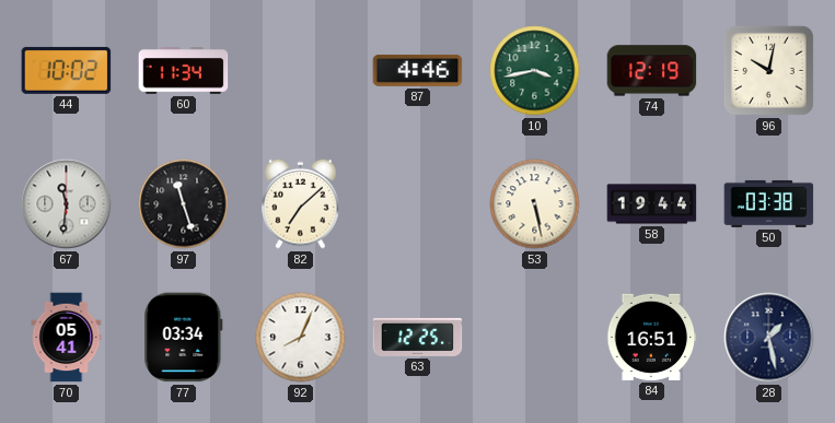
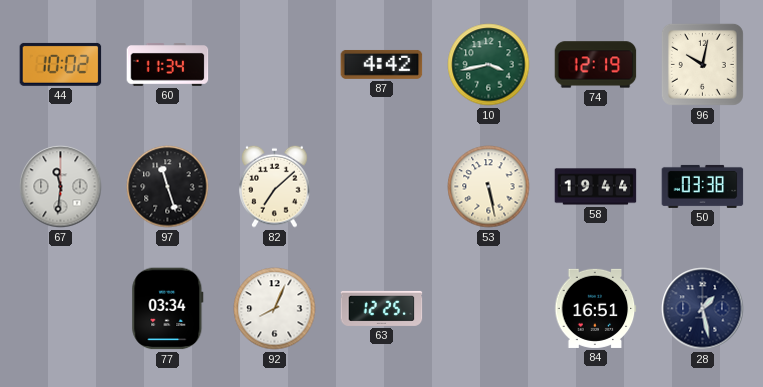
87: 4:46 -> 4:42 (382, 64)
70: 05:41 -> none (67, 338)
